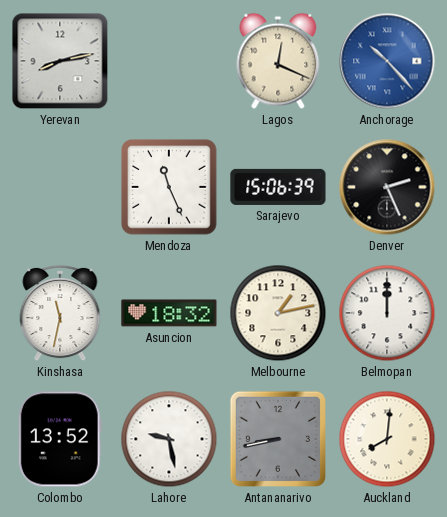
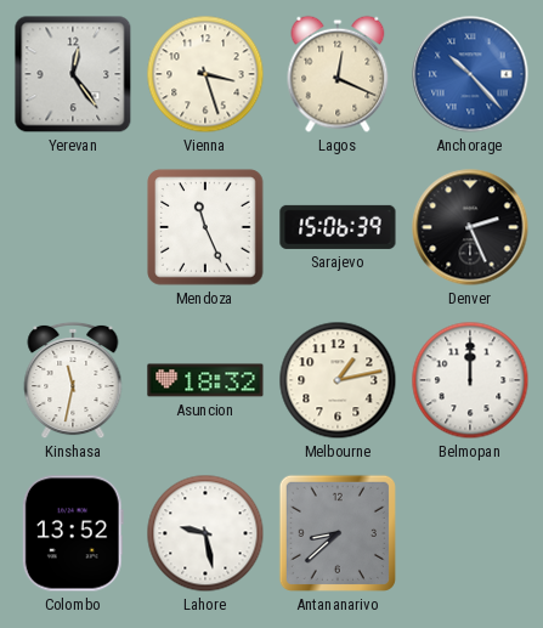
Yerevan: 8:13 -> 12:24 (73, 74)
Vienna: none -> 3:27 (205, 74)
Antananarivo: 8:43 -> 8:38 (338, 533)
Auckland: 8:01 -> none (387, 439)
